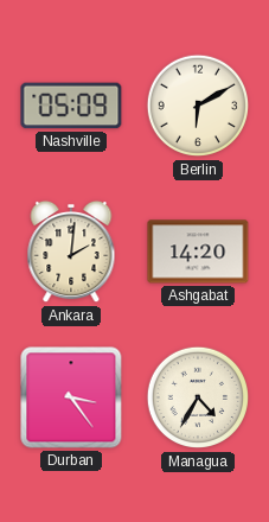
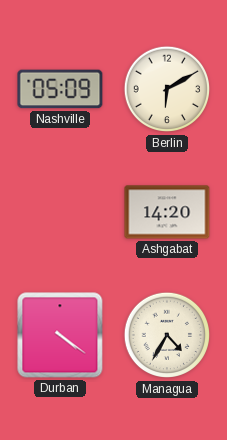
Ankara: 2:01 -> none (71, 252)
Durban: 3:24 -> 4:21 (60, 335)
